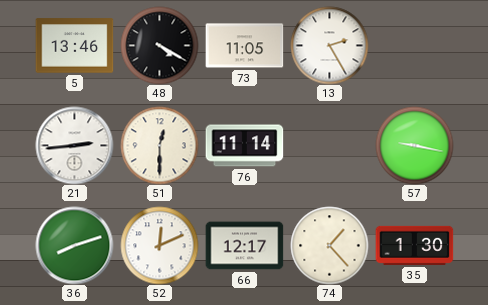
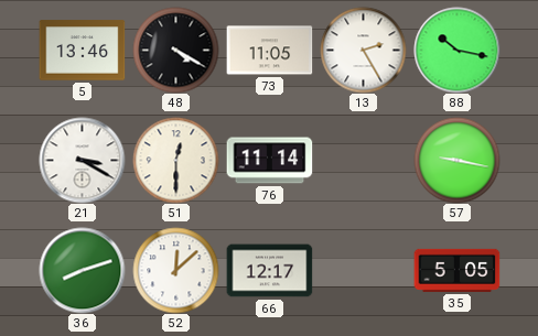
88: none -> 10:17 (456, 50)
21: 2:44 -> 3:20 (82, 160)
52: 12:11 -> 12:08 (175, 270)
74: 1:23 -> none (329, 245)
35: 1:30 -> 5:05 (456, 270)
